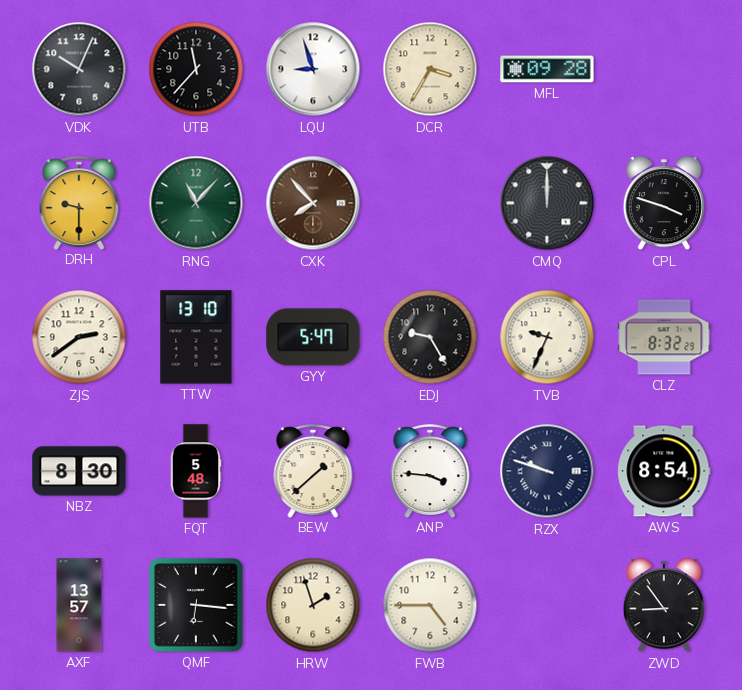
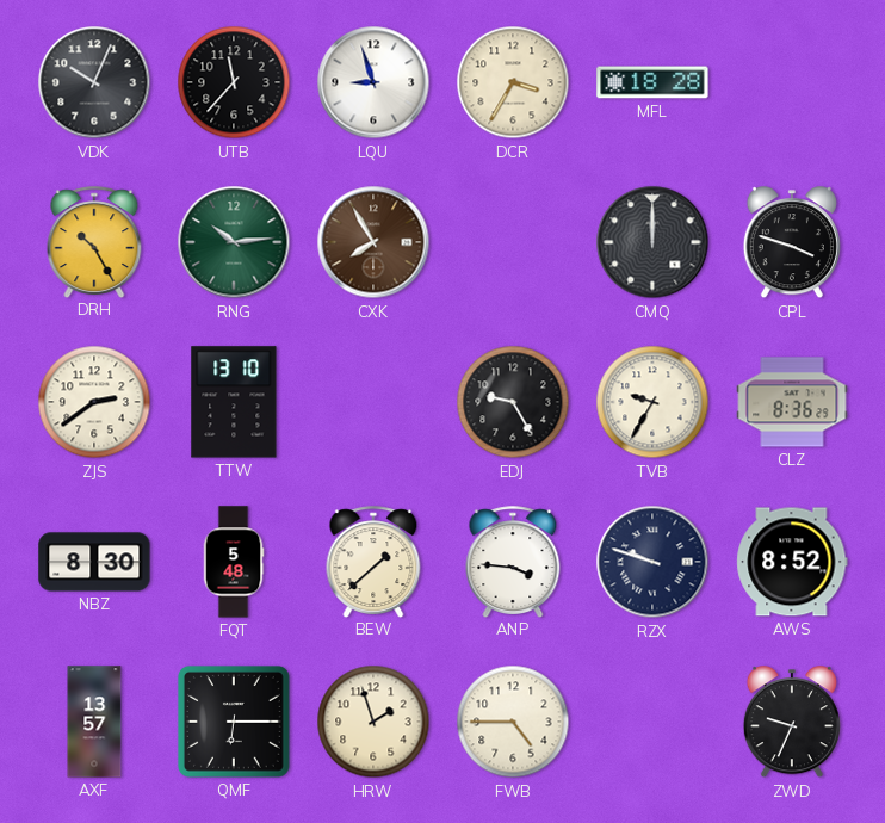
MFL: 09:28 -> 18:28 (652, 82)
DRH: 9:30 -> 10:25 (94, 242)
RNG: 11:07 -> 10:14 (234, 242)
CXK: 7:53 -> 7:55 (373, 242)
GYY: 5:47 -> none (313, 337)
TVB: 9:34 -> 9:35 (652, 402)
CLZ: 8:32 -> 8:36 (792, 402)
AWS: 8:54 -> 8:52 (792, 562)
QMF: 6:16 -> 6:15 (234, 722)
ZWD: 8:54 -> 9:34 (792, 723)
